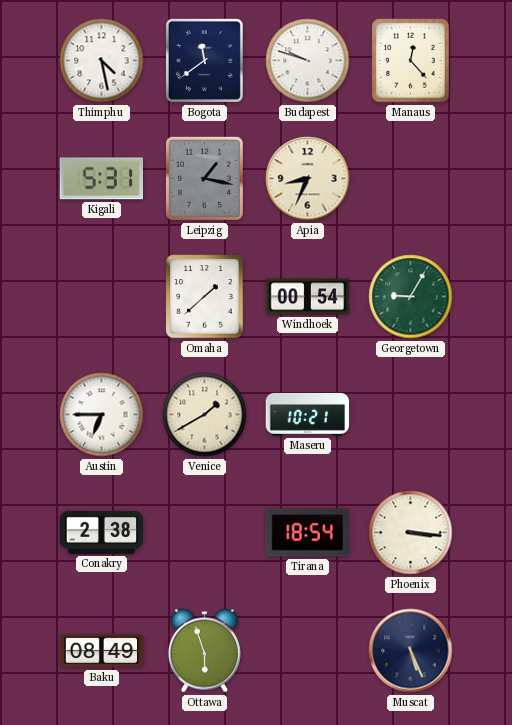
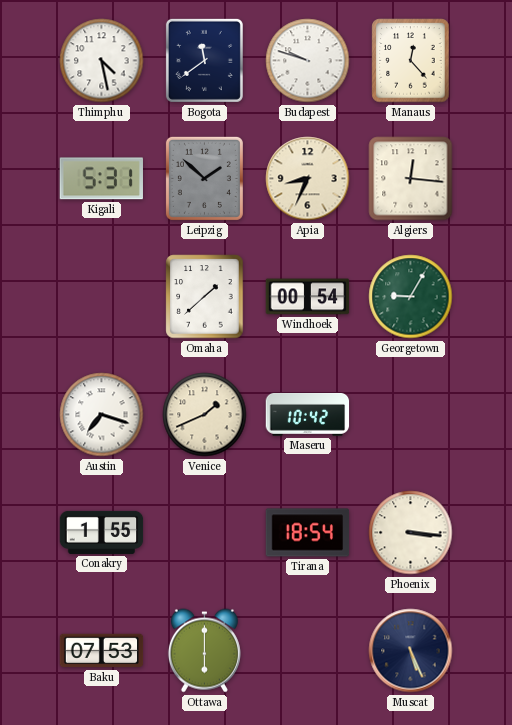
Leipzig: 1:17 -> 1:52 (204, 178)
Algiers: none -> 12:16 (411, 179)
Austin: 6:45 -> 7:18 (102, 415)
Venice: 1:40 -> 1:41 (205, 415)
Maseru: 10:21 -> 10:42 (308, 414)
Conakry: 2:38 -> 1:55 (102, 532)
Baku: 08:49 -> 07:53 (102, 651)
Ottawa: 5:57 -> 6:00 (204, 651)
